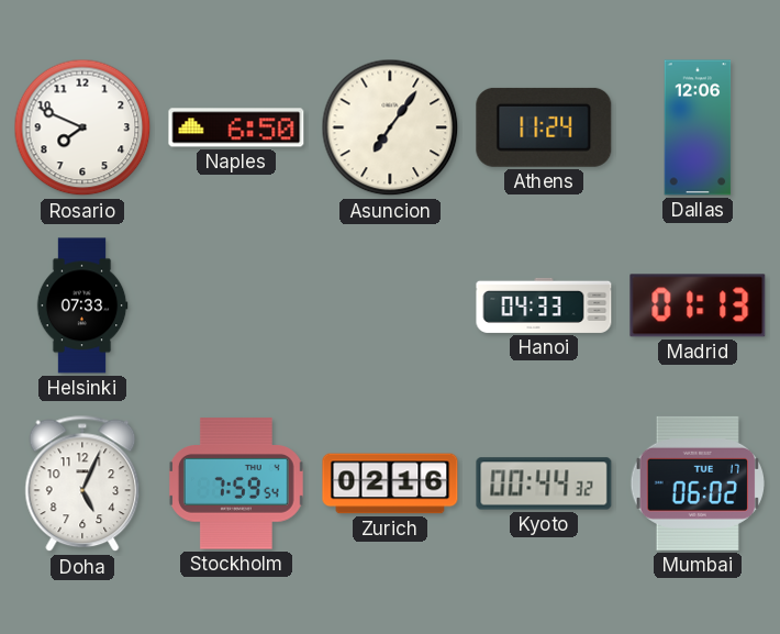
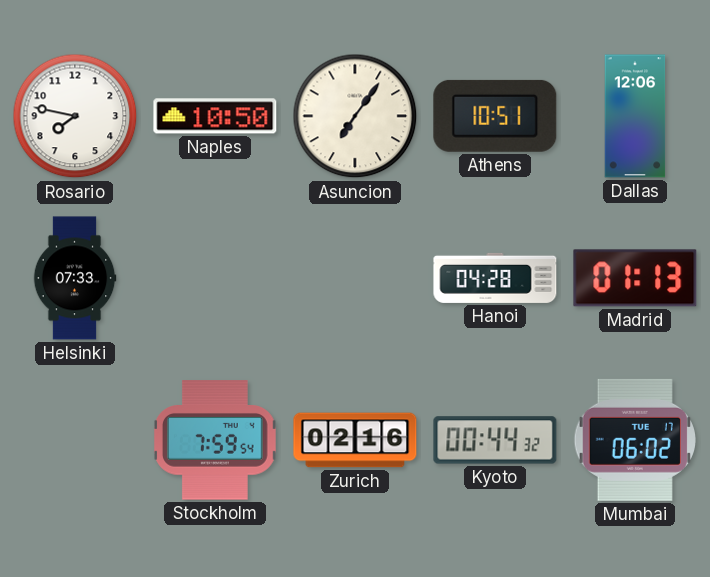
Rosario: 7:49 -> 7:47 (75, 116)
Naples: 6:50 -> 10:50 (215, 116)
Athens: 11:24 -> 10:51 (495, 116)
Hanoi: 04:33 -> 04:28 (495, 278)
Doha: 5:04 -> none (82, 483)
